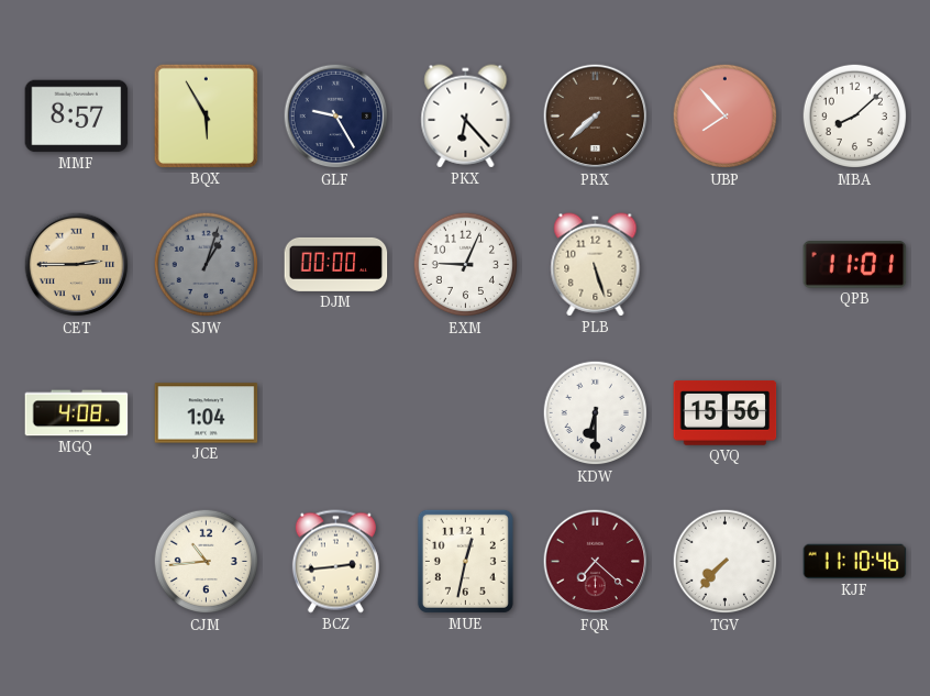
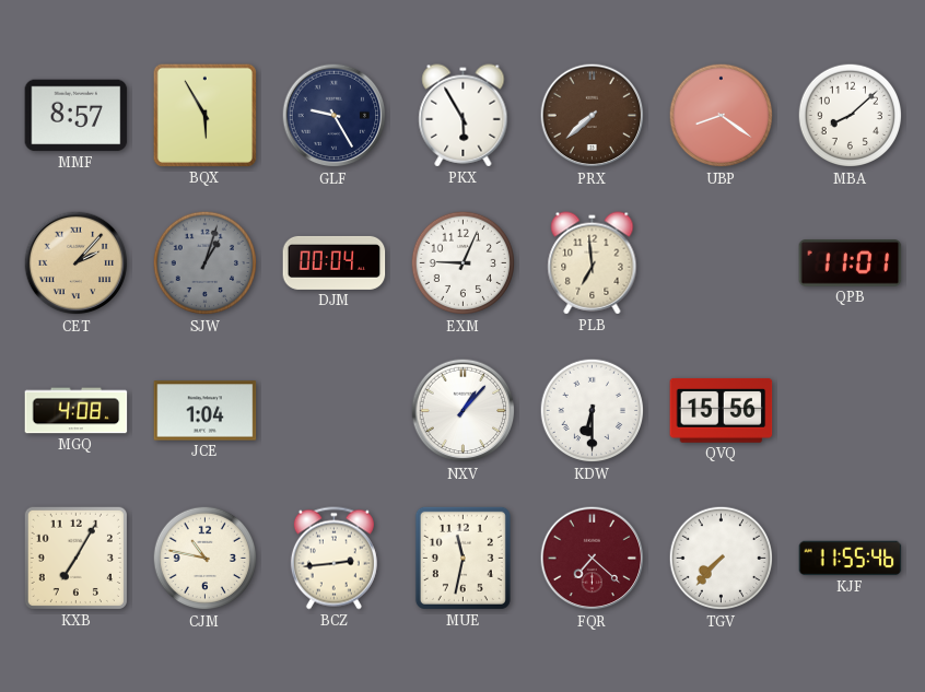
PKX: 6:23 -> 5:55 (464, 116)
UBP: 7:53 -> 8:21 (722, 116)
CET: 2:45 -> 2:07 (77, 263)
DJM: 00:00 -> 00:04 (335, 262)
PLB: 5:27 -> 6:59 (593, 263)
NXV: none -> 1:07 (464, 411)
KXB: none -> 7:05 (75, 558)
CJM: 10:44 -> 10:47 (206, 559)
MUE: 12:32 -> 11:32 (463, 558)
KJF: 11:10 -> 11:55 (851, 559)
